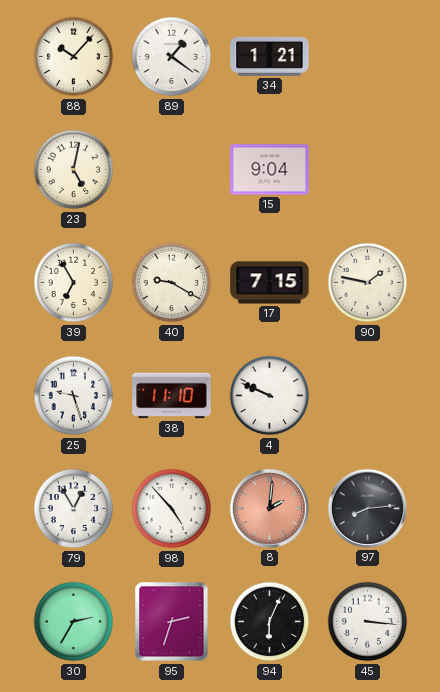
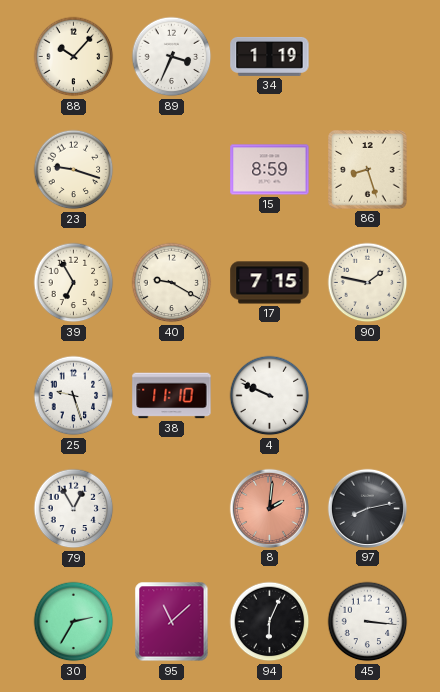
89: 1:21 -> 3:34 (172, 57)
34: 1:21 -> 1:19 (270, 56)
23: 5:02 -> 9:18 (74, 170)
15: 9:04 -> 8:59 (270, 170)
86: none -> 8:27 (368, 170)
98: 4:53 -> none (172, 509)
97: 8:14 -> 8:13 (367, 508)
95: 2:33 -> 11:08 (172, 622)
